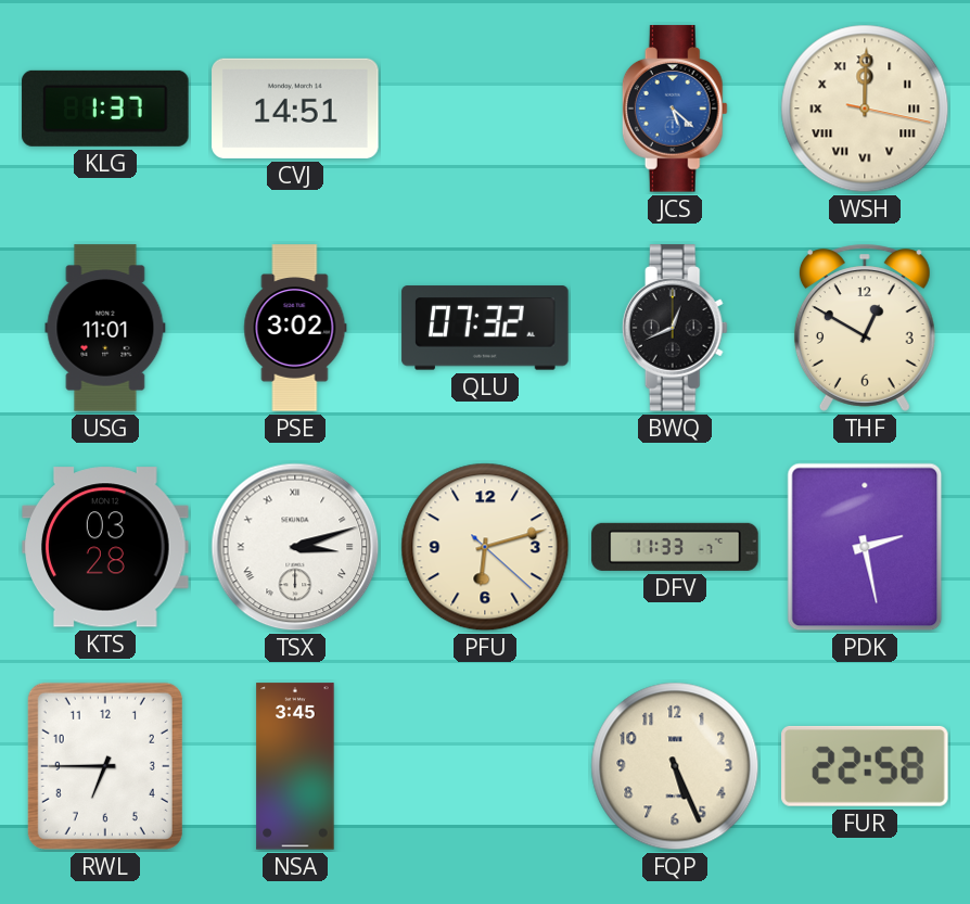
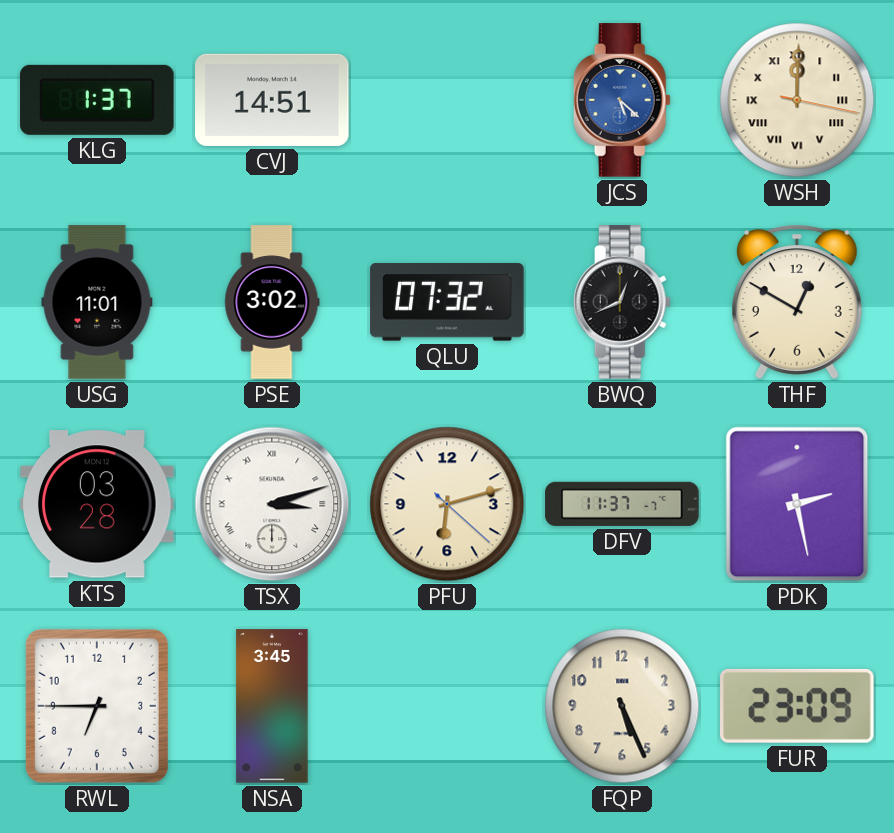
DFV: 11:33 -> 11:37 (622, 504)
FUR: 22:58 -> 23:09 (797, 706)
